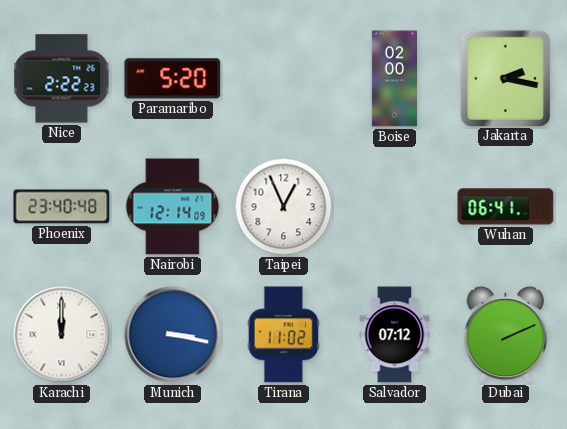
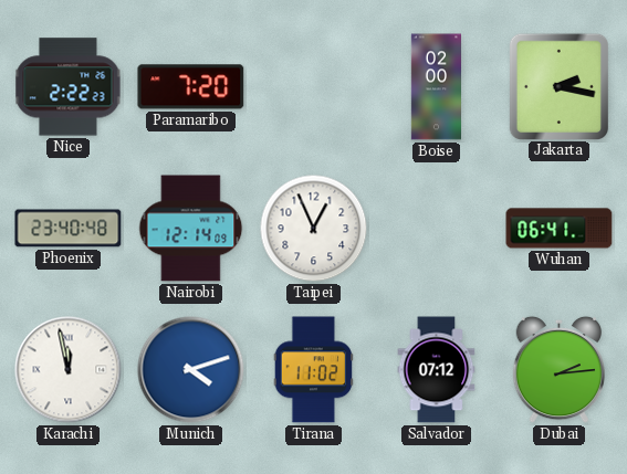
Paramaribo: 5:20 -> 7:20 (191, 87)
Karachi: 12:00 -> 11:58 (69, 370)
Munich: 3:17 -> 4:12 (191, 370)
Dubai: 2:11 -> 2:14 (558, 370)
